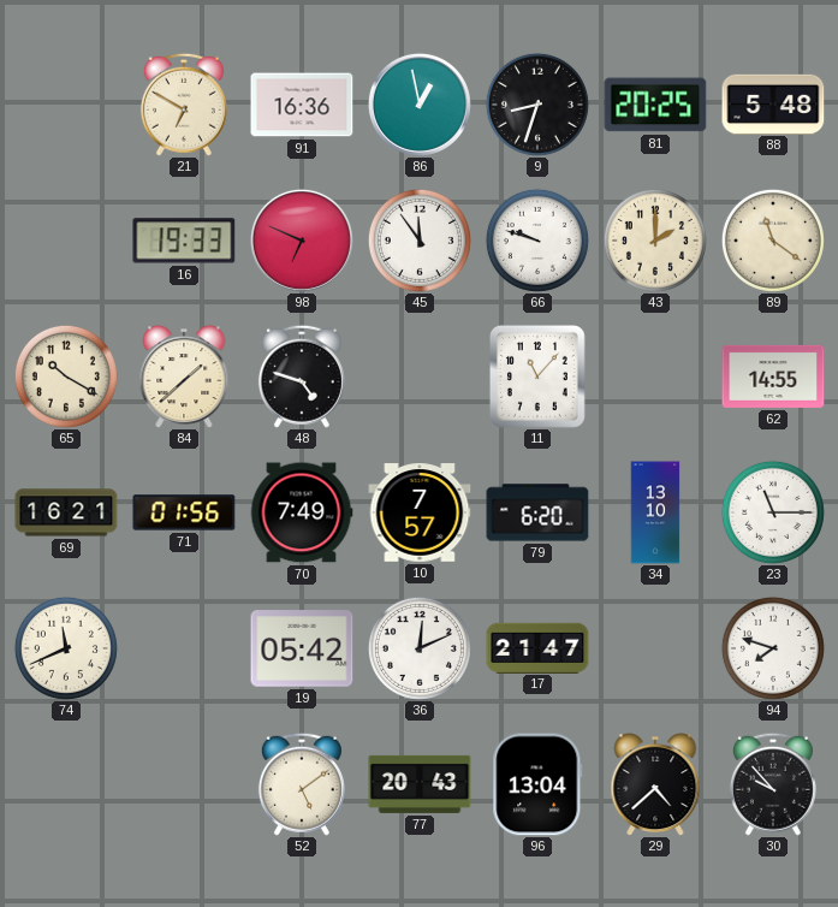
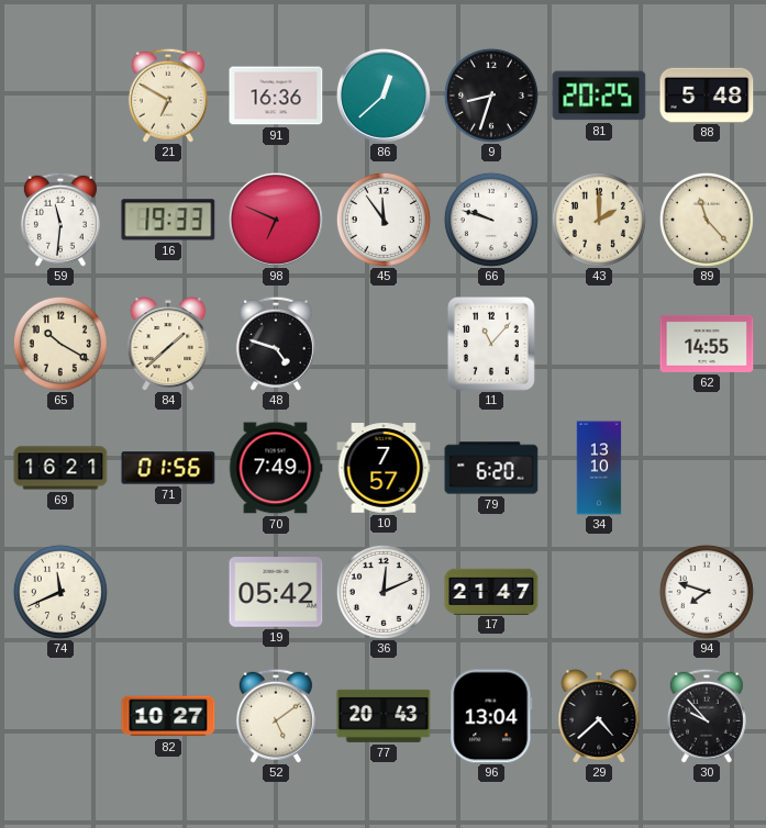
86: 12:58 -> 12:38 (384, 96)
59: none -> 11:31 (60, 220)
89: 11:21 -> 11:23 (707, 220)
23: 11:15 -> none (773, 512)
82: none -> 10:27 (168, 716)
